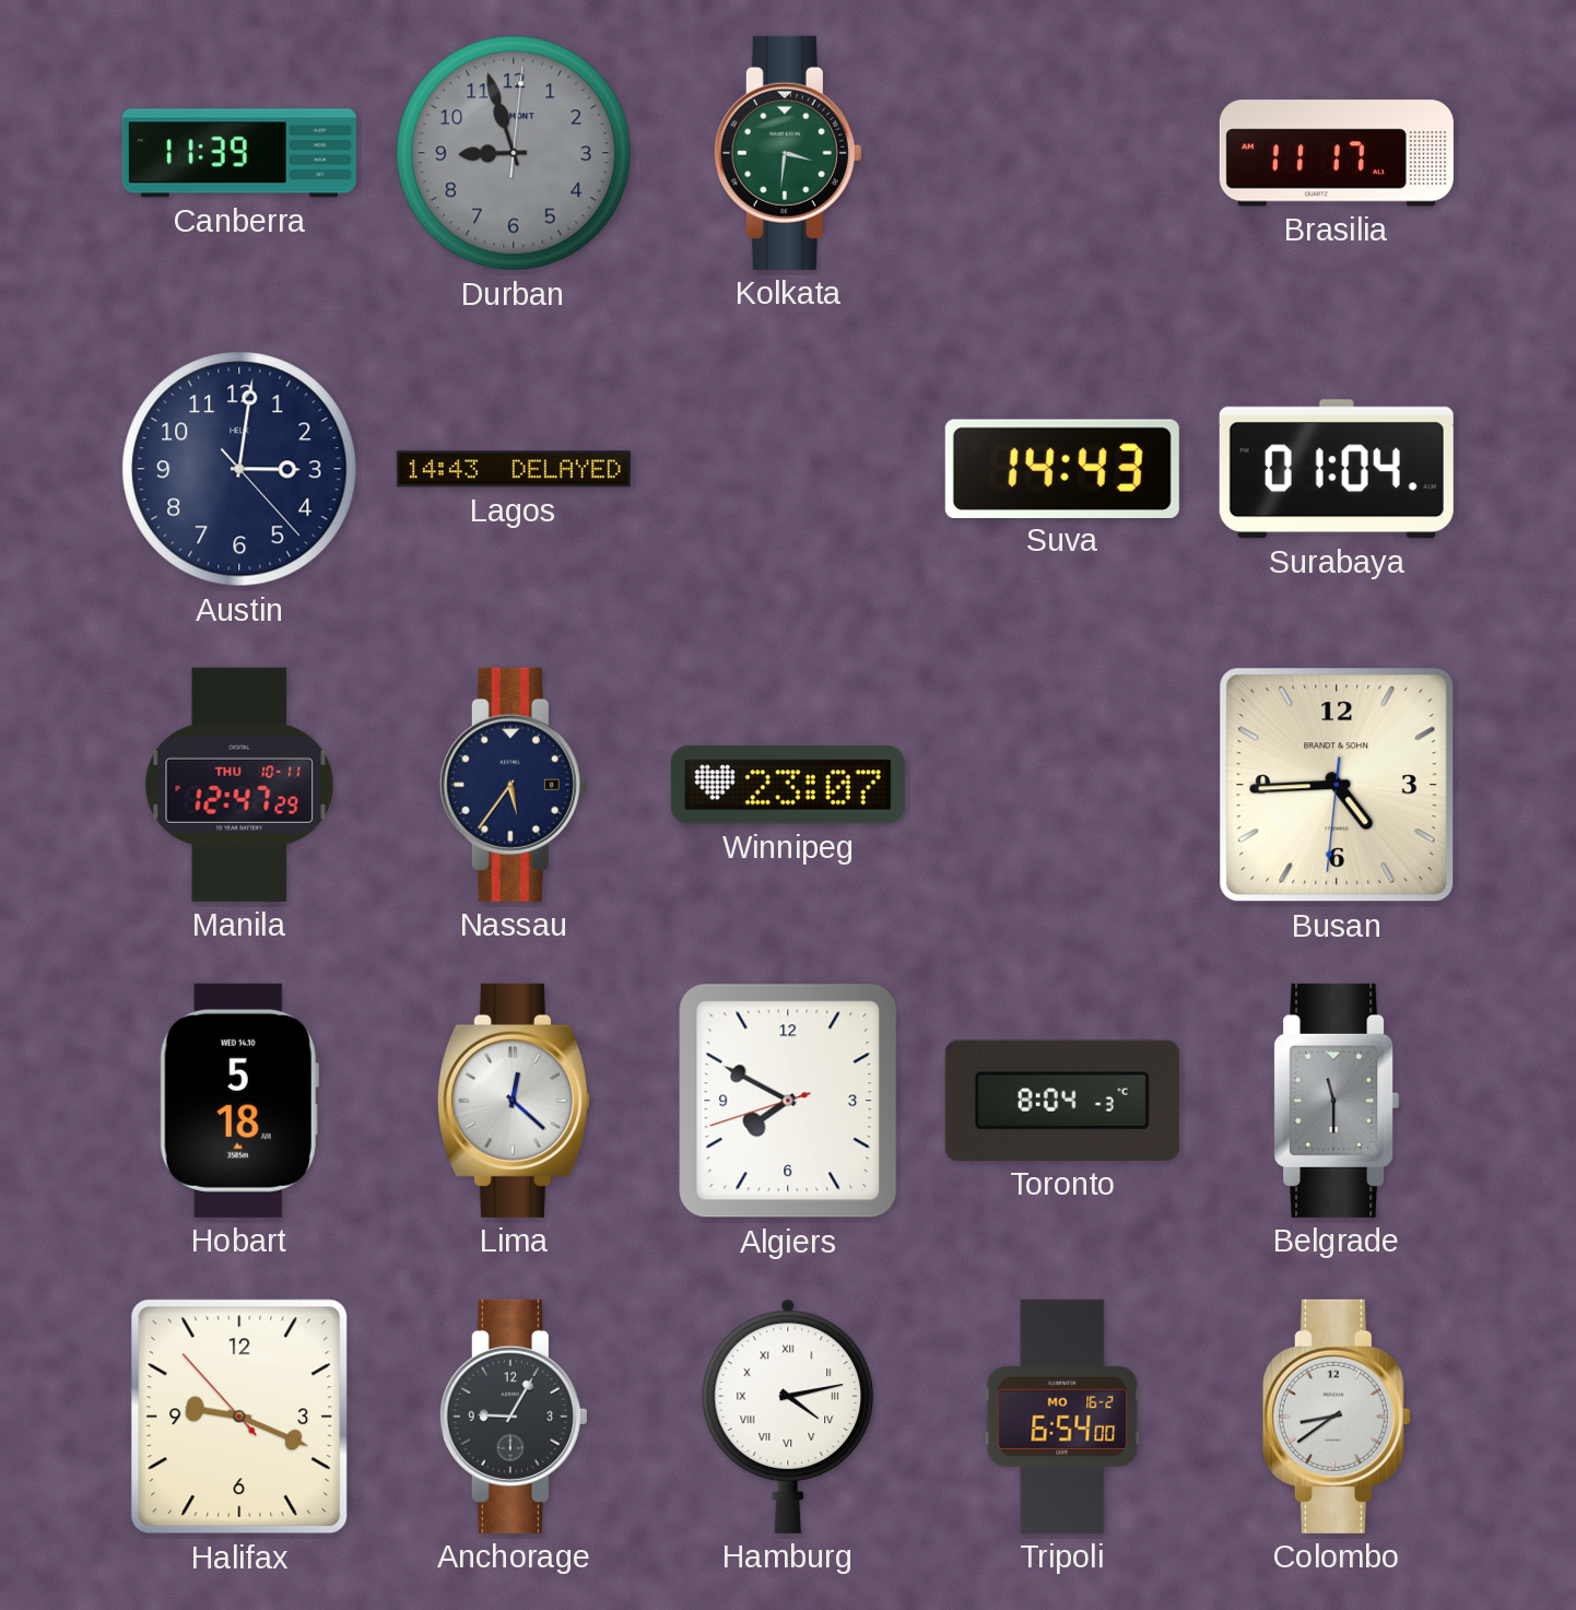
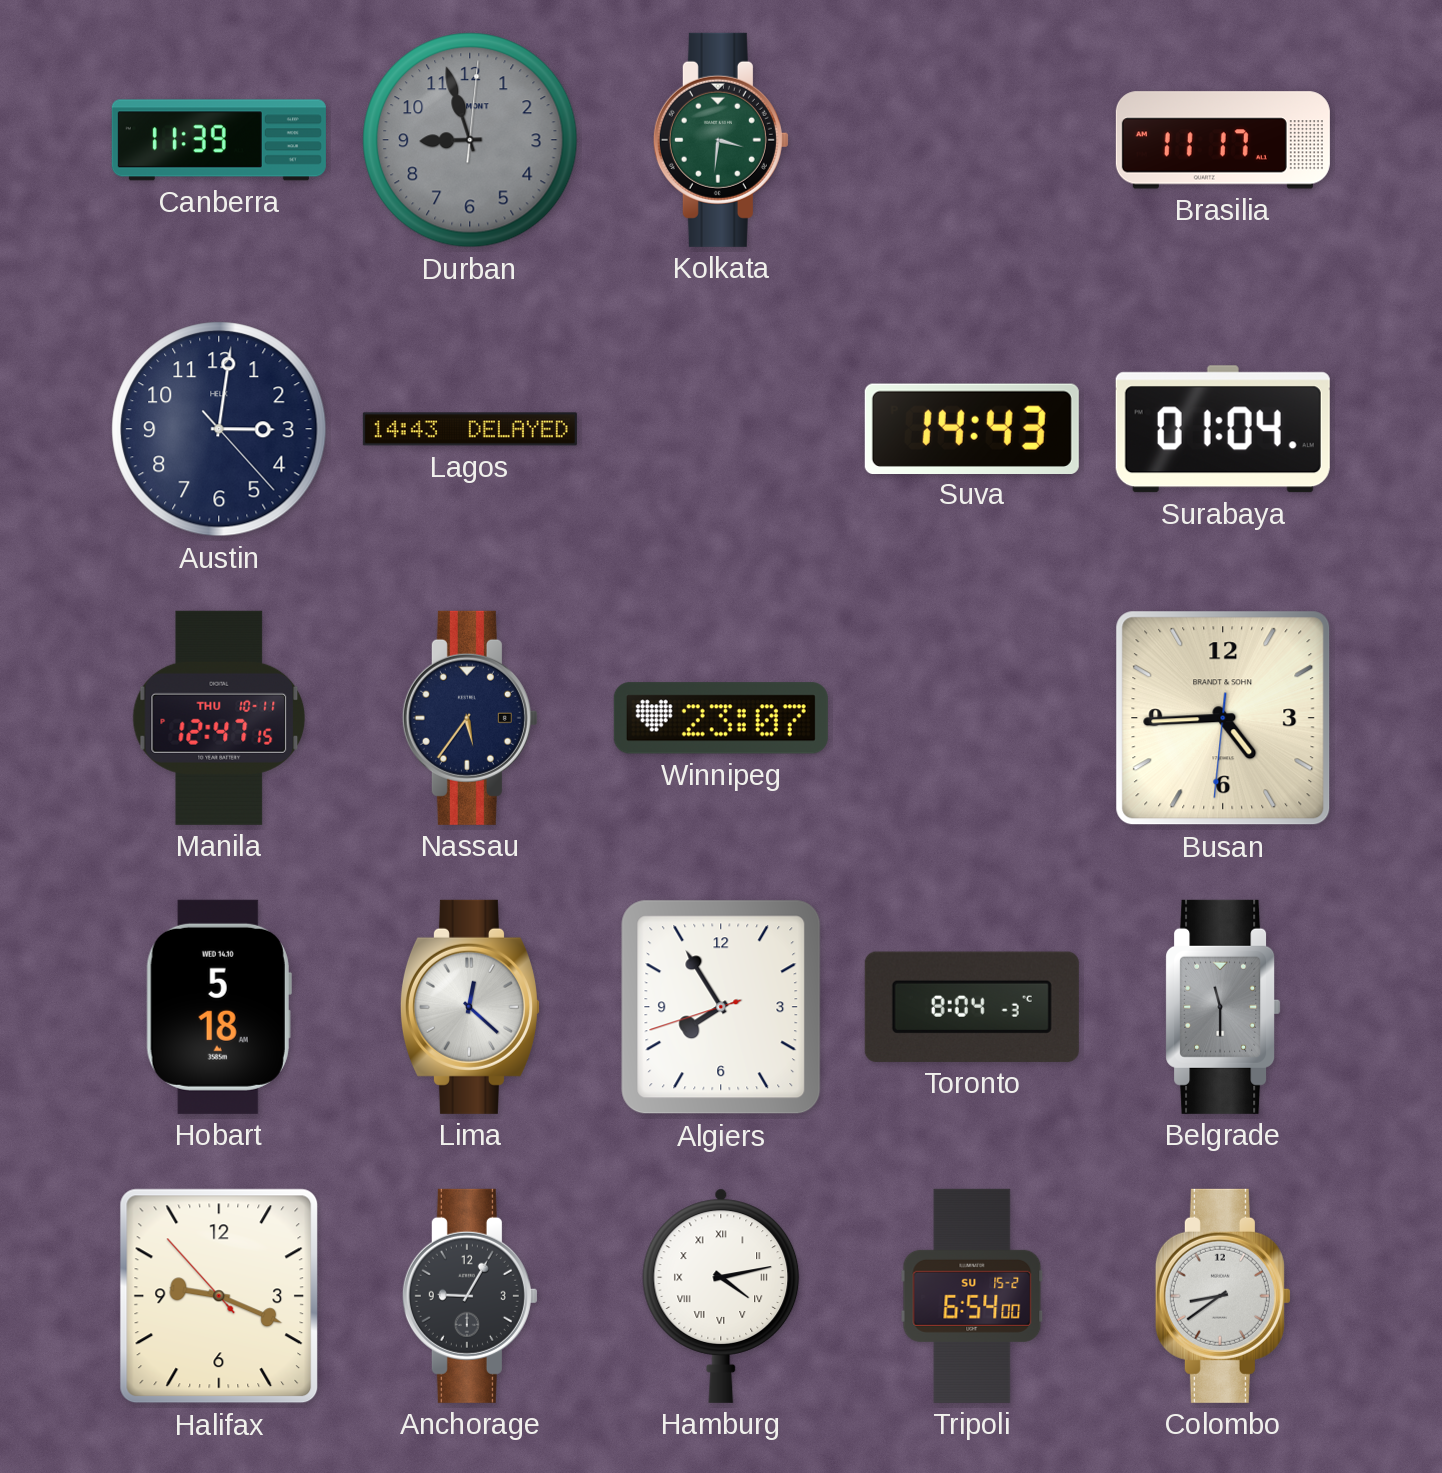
Manila: 12:47:29 -> 12:47:15 (219, 718)
Algiers: 7:49 -> 7:54 (721, 1007)
Tripoli date: MO 16-2 -> SU 15-2 (972, 1296)
